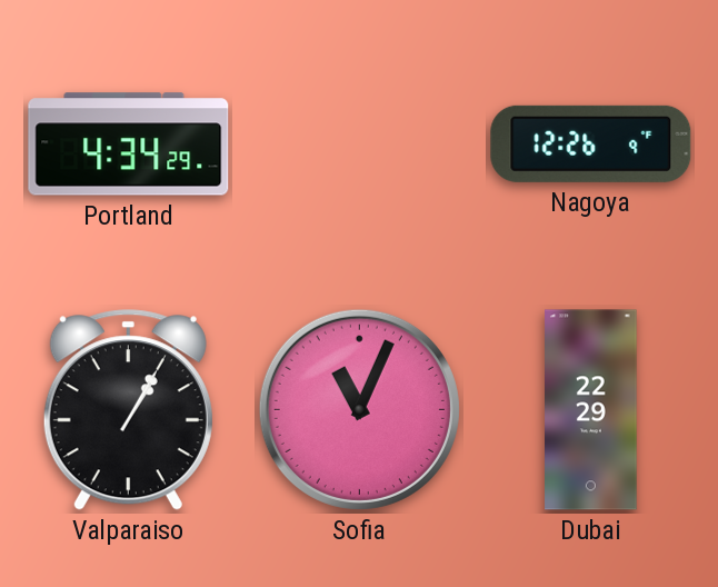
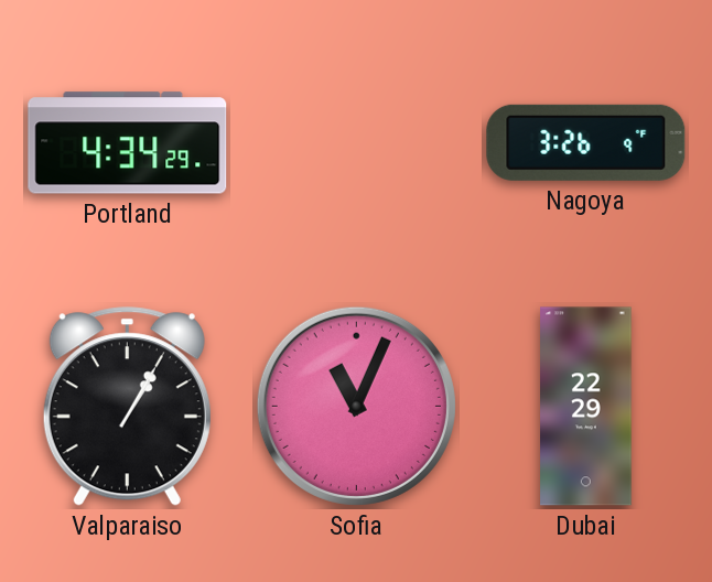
Nagoya: 12:26 -> 3:26 (586, 142)
